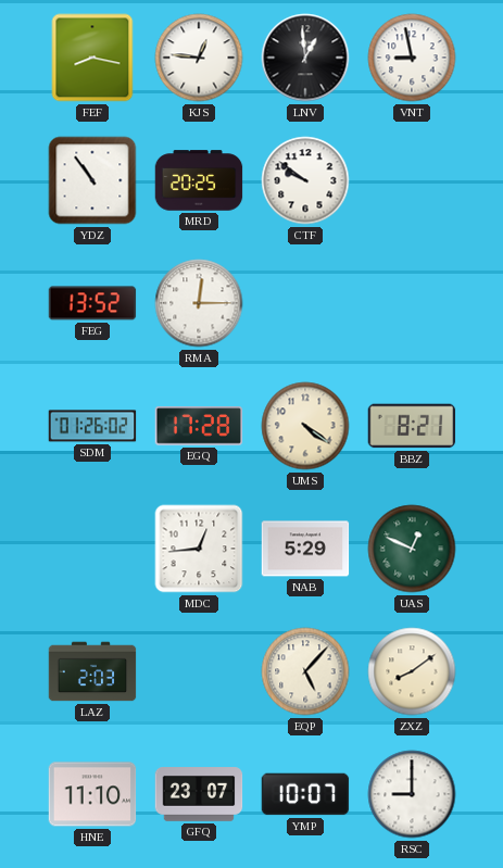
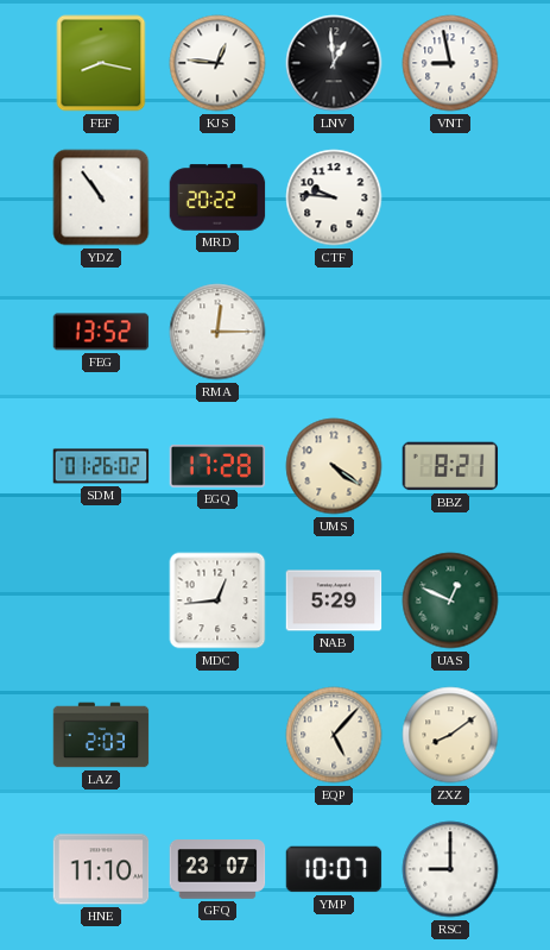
MRD: 20:25 -> 20:22 (217, 197)
CTF: 9:51 -> 9:46 (334, 197)
